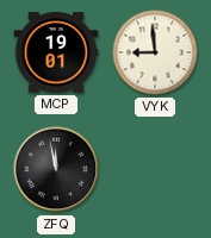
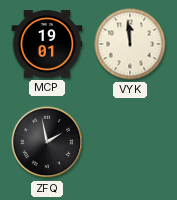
VYK: 8:59 -> 11:59 (130, 44)
ZFQ: 11:58 -> 1:58 (47, 142)
